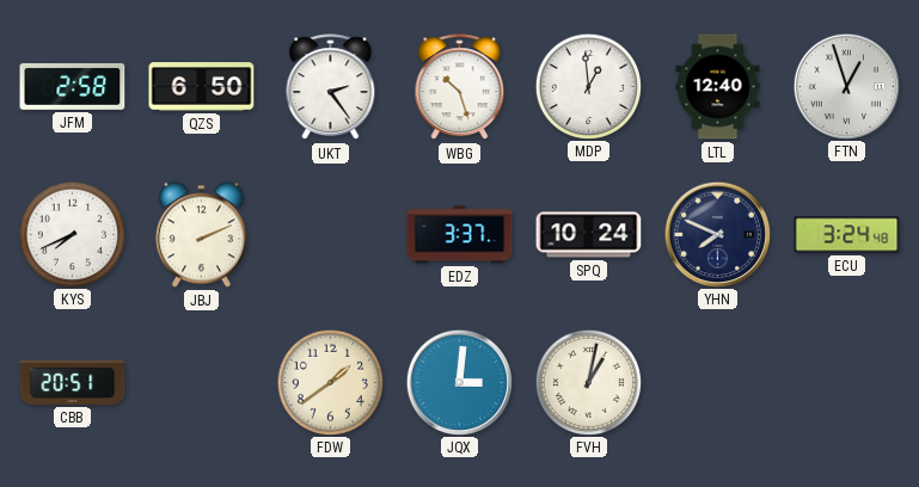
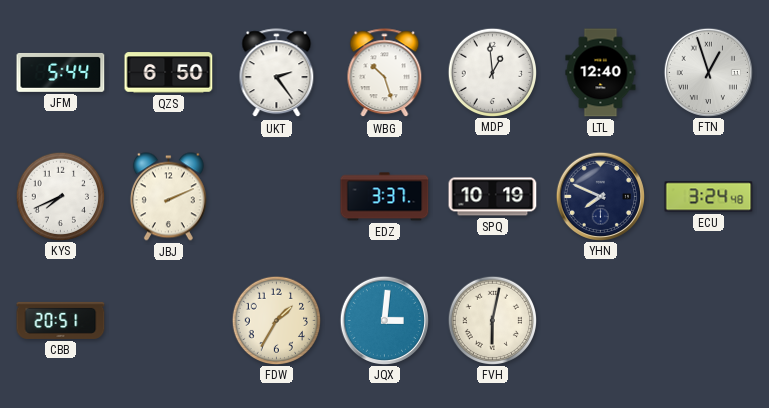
JFM: 2:58 -> 5:44 (61, 72)
SPQ: 10:24 -> 10:19 (493, 197)
FDW: 1:39 -> 1:35 (276, 320)
FVH: 1:02 -> 6:02 (492, 320)
